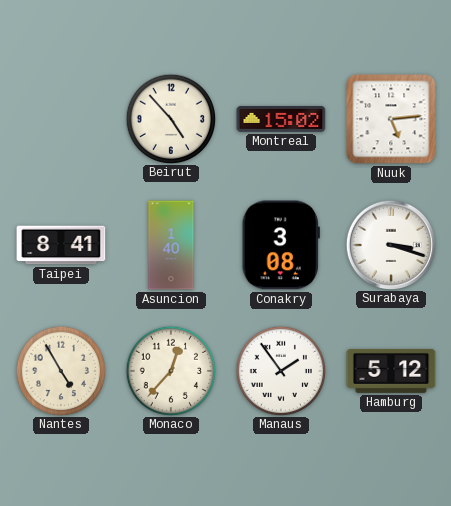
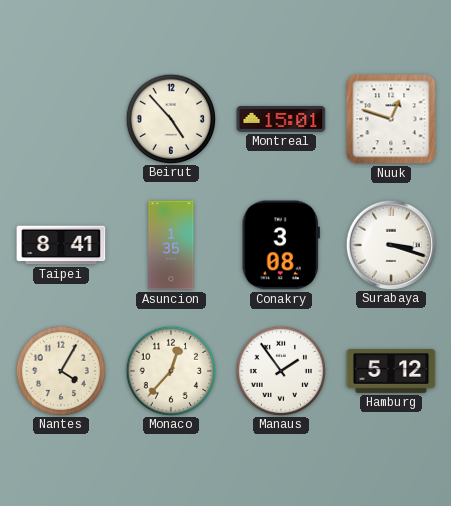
Montreal: 15:02 -> 15:01 (281, 119)
Nuuk: 5:14 -> 12:48 (391, 119)
Asuncion: 1:40 -> 1:35 (171, 245)
Nantes: 4:55 -> 4:05 (60, 370)
